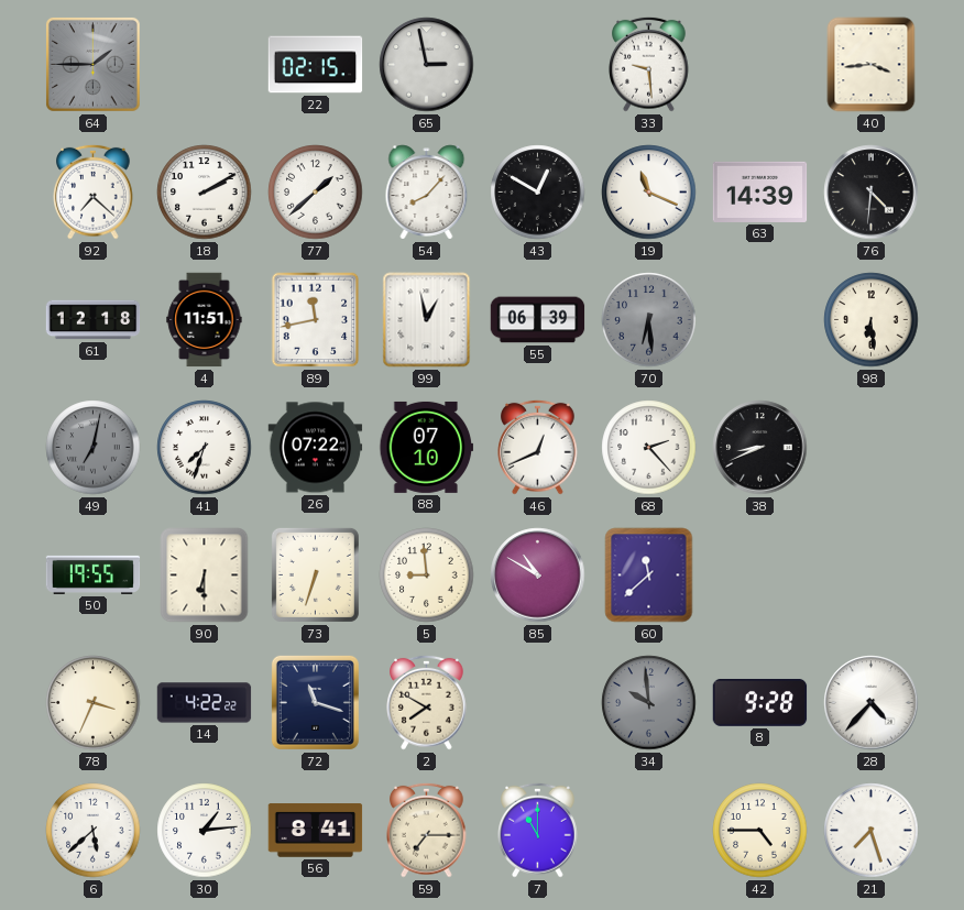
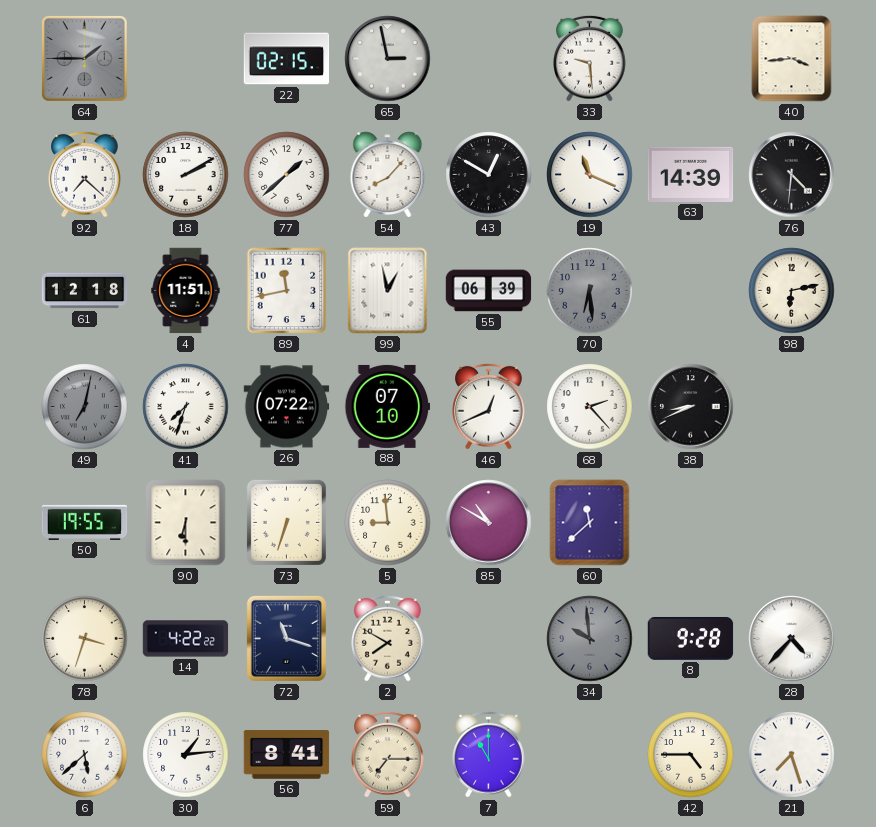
98: 6:29 -> 6:13 (792, 291)
78: 3:34 -> 3:33 (85, 639)
